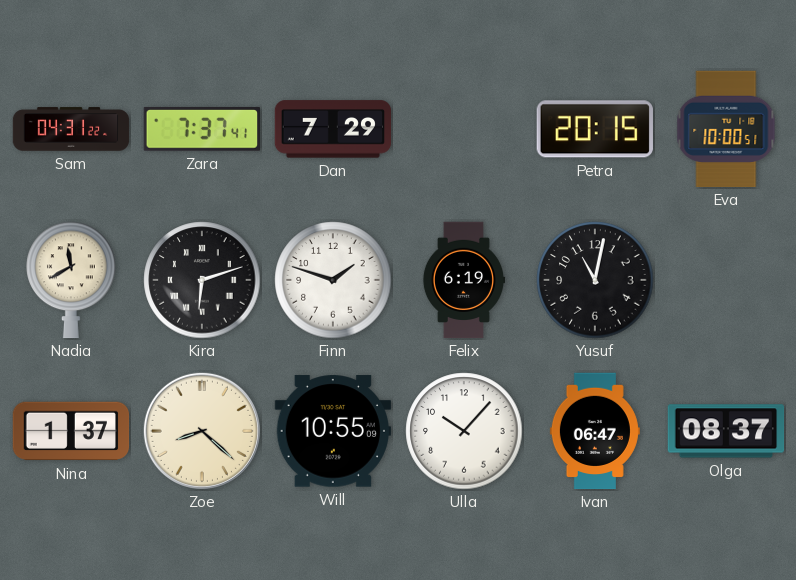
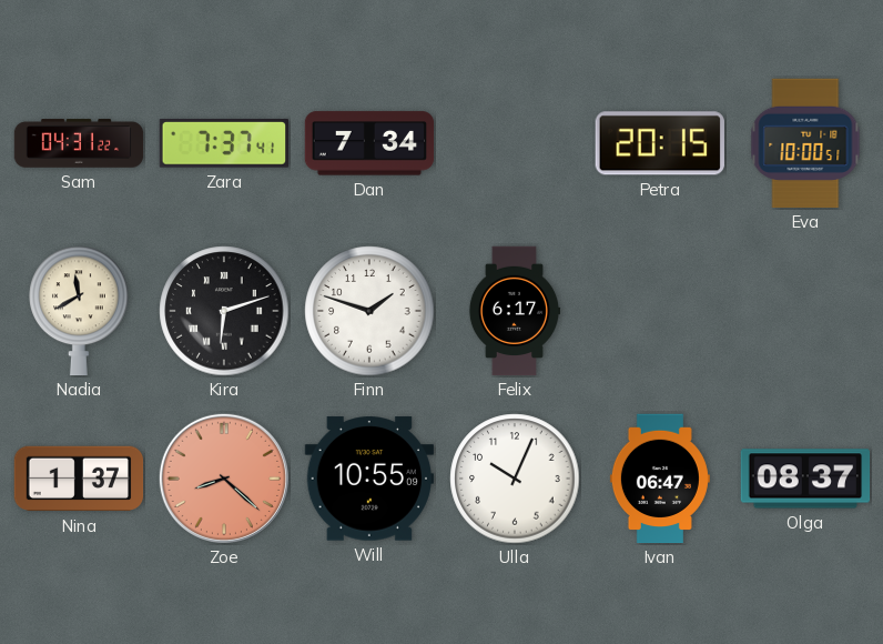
Dan: 7:29 -> 7:34 (369, 143)
Felix: 6:19 -> 6:17 (514, 311)
Yusuf: 11:02 -> none (595, 280)
Zoe dial: cream -> salmon (224, 479)
Ulla: 10:07 -> 10:04 (515, 479)
